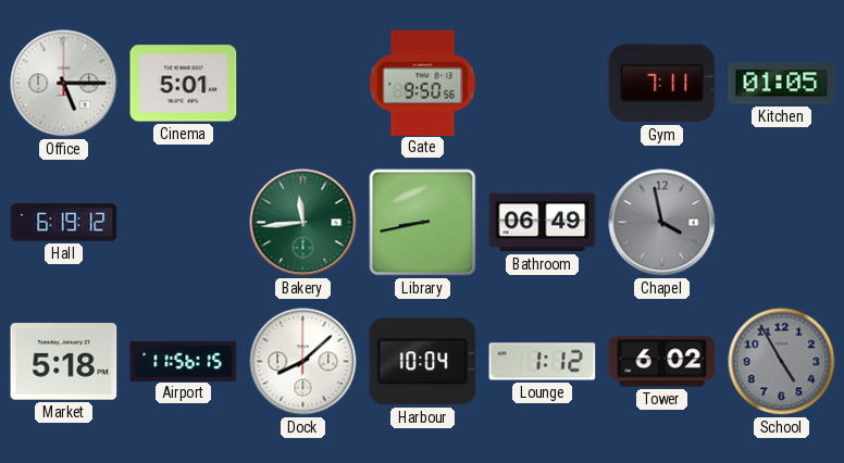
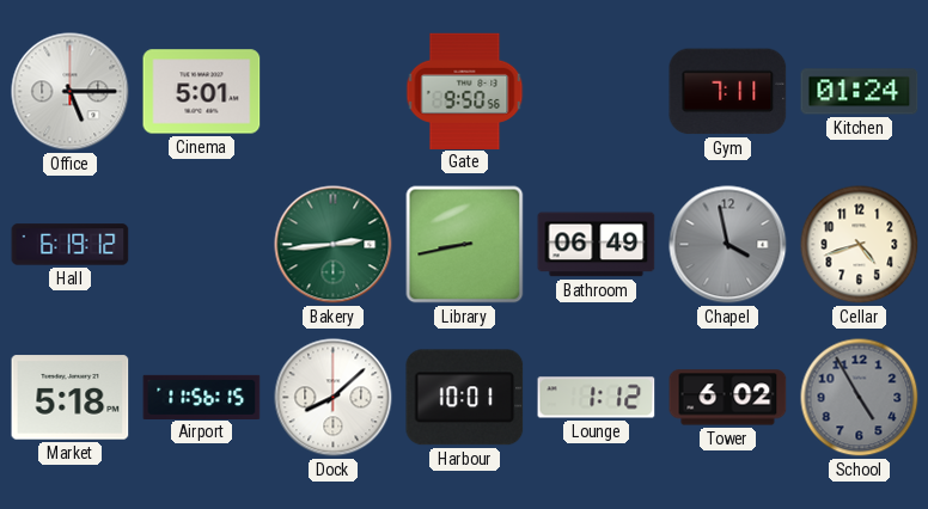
Kitchen: 01:05 -> 01:24 (860, 92)
Bakery: 11:44 -> 2:44 (334, 245)
Cellar: none -> 4:42 (860, 245)
Harbour: 10:04 -> 10:01 (465, 398)
